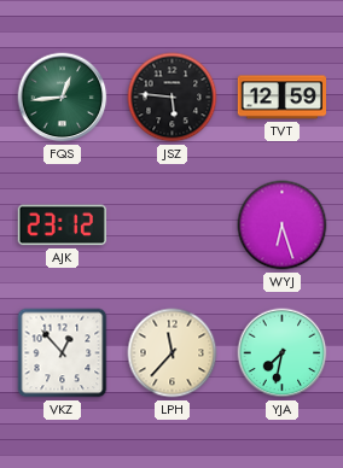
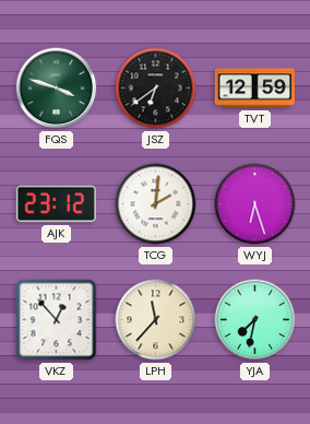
FQS: 12:44 -> 3:48 (57, 89)
JSZ: 5:46 -> 6:39 (156, 89)
TCG: none -> 2:01 (156, 204)
